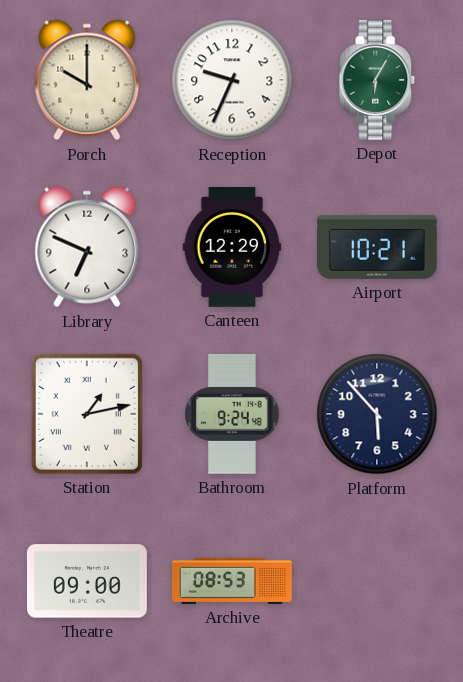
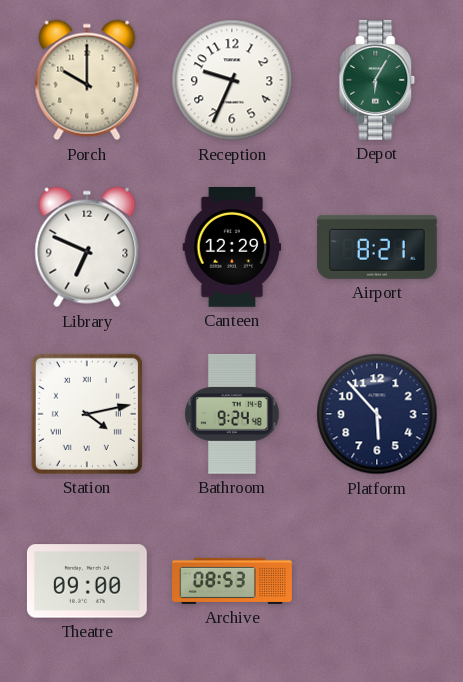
Airport: 10:21 -> 8:21 (378, 247)
Station: 1:13 -> 4:13 (87, 414)
